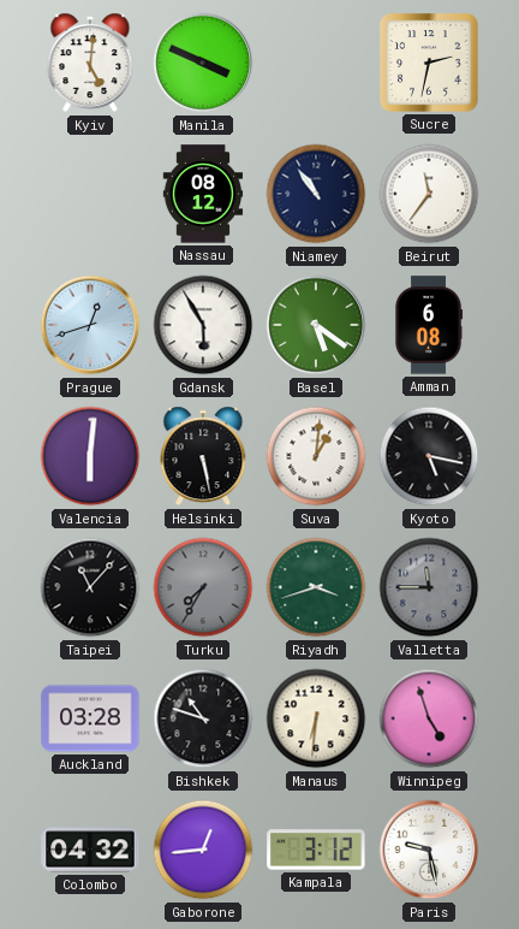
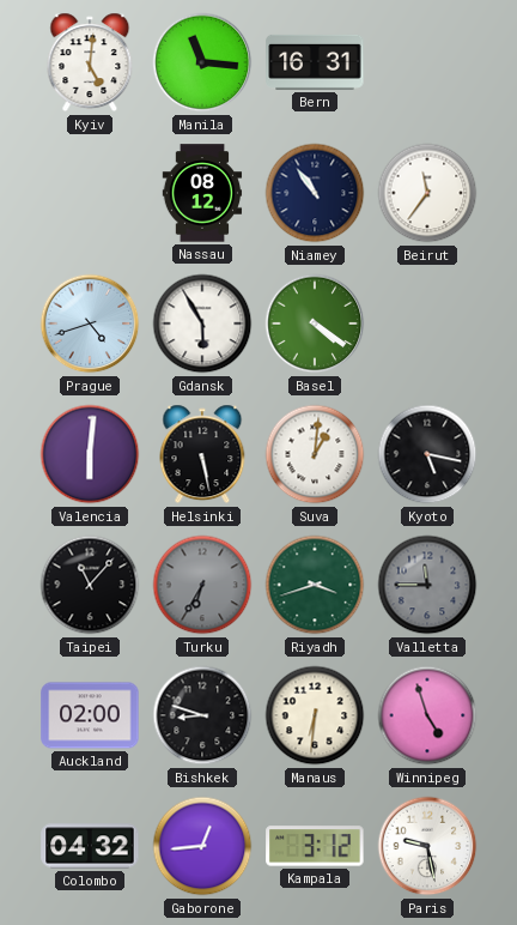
Manila: 3:49 -> 11:16 (202, 62)
Bern: none -> 16:31 (315, 62)
Sucre: 2:32 -> none (429, 63)
Prague: 12:42 -> 4:42 (90, 324)
Basel: 5:21 -> 4:21 (315, 324)
Amman: 6:08 -> none (429, 325)
Turku: 7:35 -> 6:35 (202, 585)
Auckland: 03:28 -> 02:00 (90, 715)
Bishkek: 10:48 -> 8:48 (202, 715)
